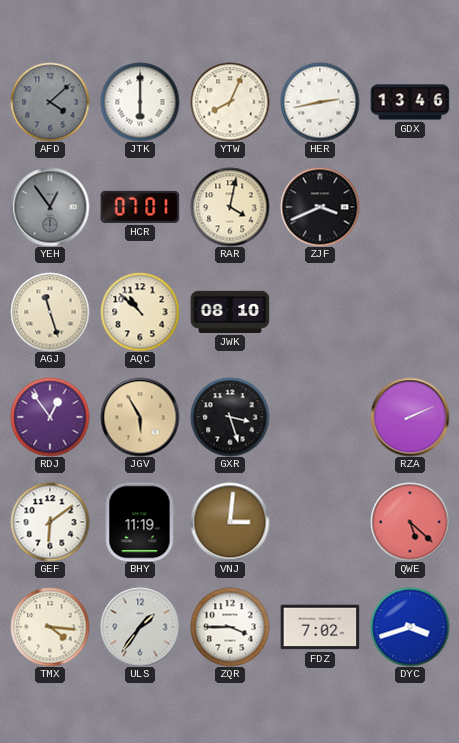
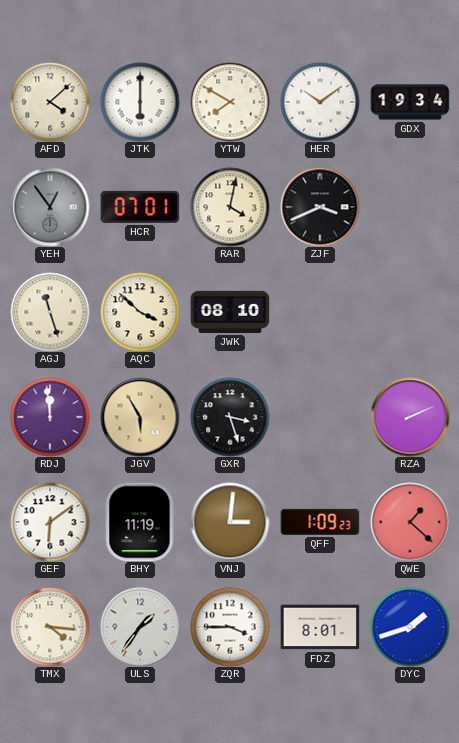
AFD dial: grey -> cream (50, 102)
YTW: 8:04 -> 7:50 (230, 102)
HER: 2:43 -> 10:09 (320, 102)
GDX: 13:46 -> 19:34 (410, 102)
AQC: 10:52 -> 3:52 (140, 312)
RDJ: 12:54 -> 11:59 (50, 417)
QFF: none -> 1:09 (320, 522)
QWE: 5:22 -> 1:22 (410, 522)
FDZ: 7:02 -> 8:01 (320, 627)
DYC: 3:42 -> 1:42 (410, 627)
